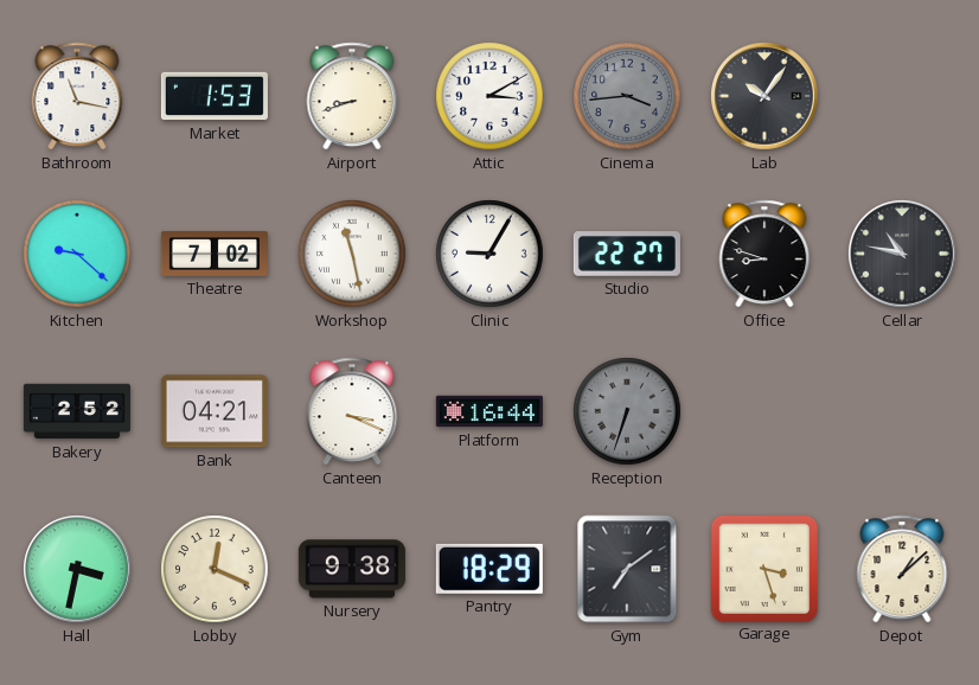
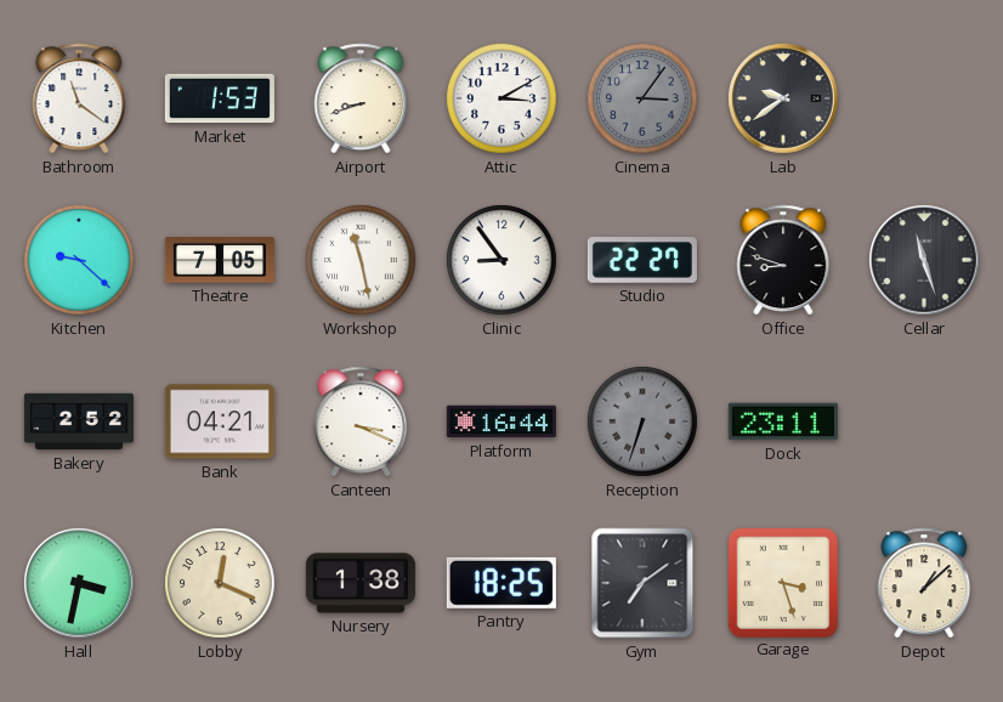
Bathroom: 11:17 -> 11:21 (79, 98)
Cinema: 3:44 -> 3:06 (642, 98)
Lab: 10:06 -> 9:39 (783, 98)
Theatre: 7:02 -> 7:05 (220, 260)
Clinic: 9:05 -> 8:54 (501, 260)
Cellar: 10:47 -> 11:27 (924, 260)
Dock: none -> 23:11 (783, 421)
Nursery: 9:38 -> 1:38 (361, 583)
Pantry: 18:29 -> 18:25 (501, 583)
